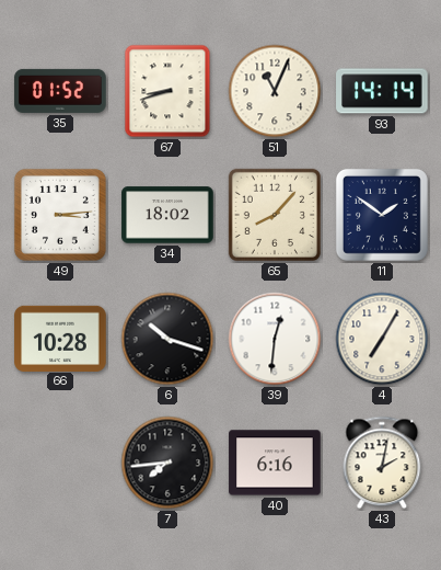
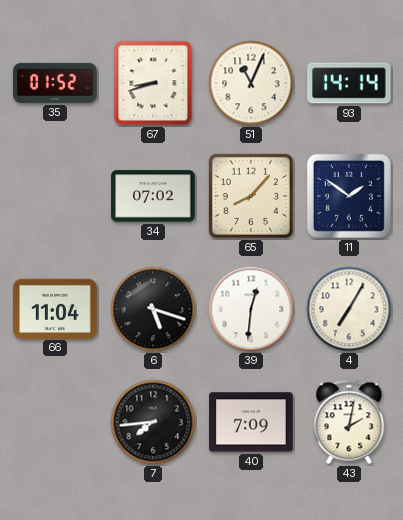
49: 3:14 -> none (60, 215)
34: 18:02 -> 07:02 (153, 196)
66: 10:28 -> 11:04 (55, 308)
6: 10:18 -> 5:18 (153, 309)
40: 6:16 -> 7:09 (251, 422)
